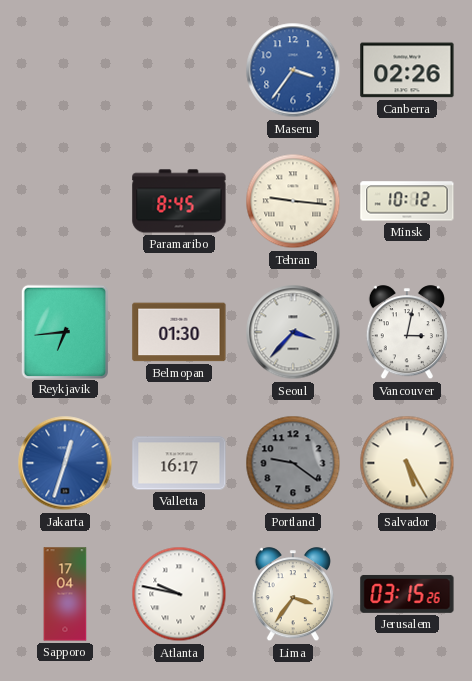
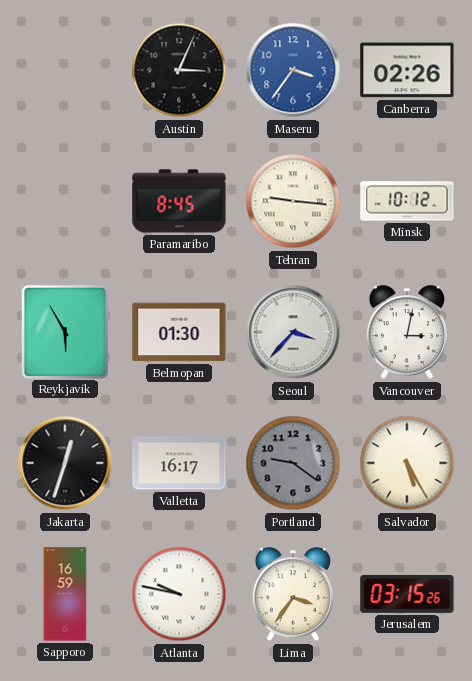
Austin: none -> 3:04 (179, 70)
Reykjavik: 6:44 -> 5:55 (64, 331)
Jakarta dial: blue -> black (65, 463)
Sapporo: 17:04 -> 16:59 (65, 594)
